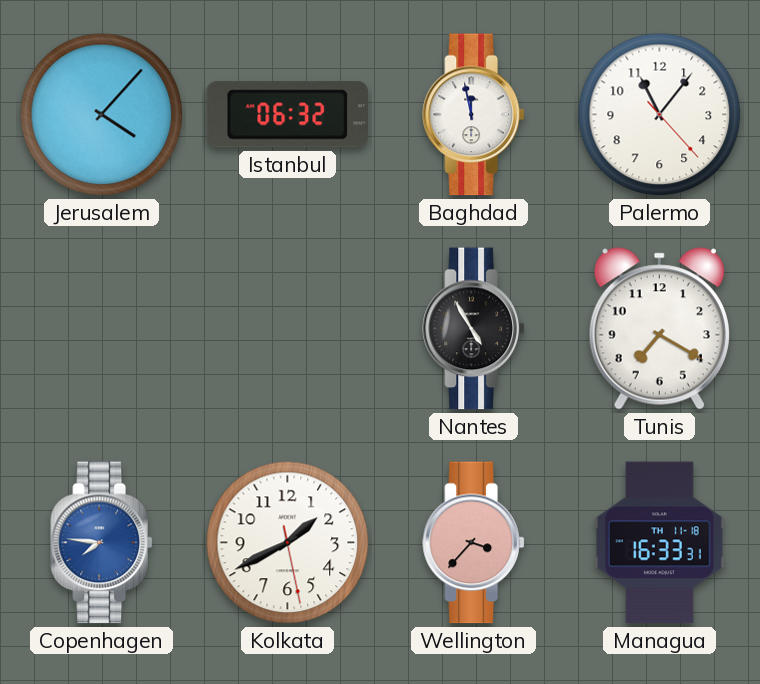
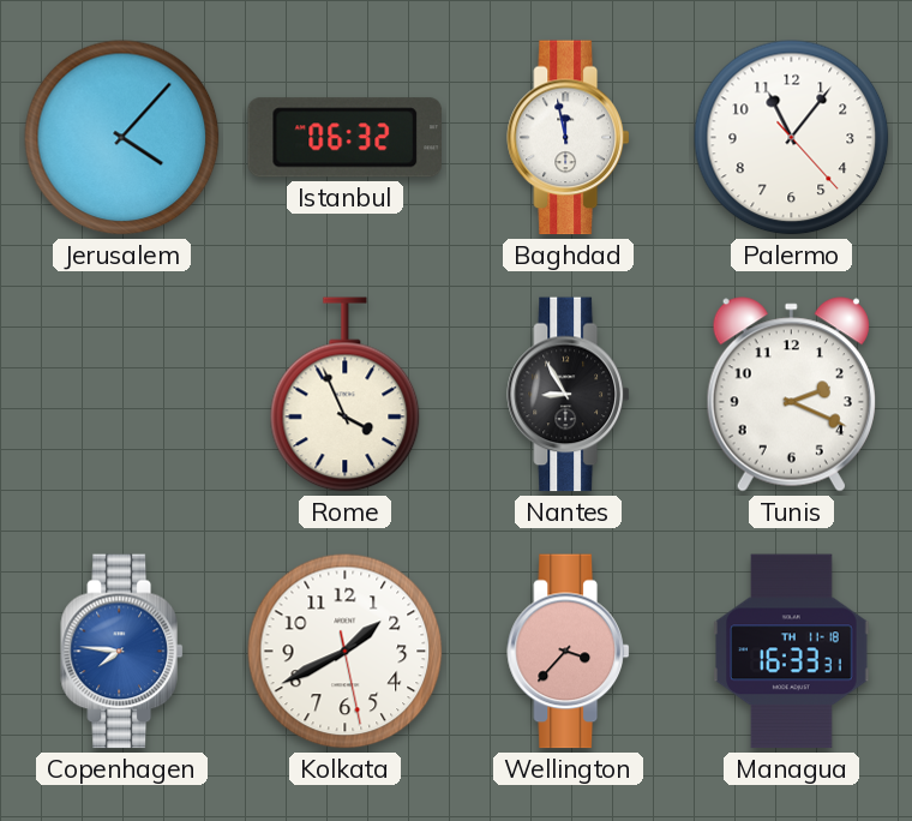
Rome: none -> 3:56 (346, 395)
Nantes: 4:55 -> 8:55 (569, 395)
Tunis: 7:20 -> 2:19 (791, 395)
